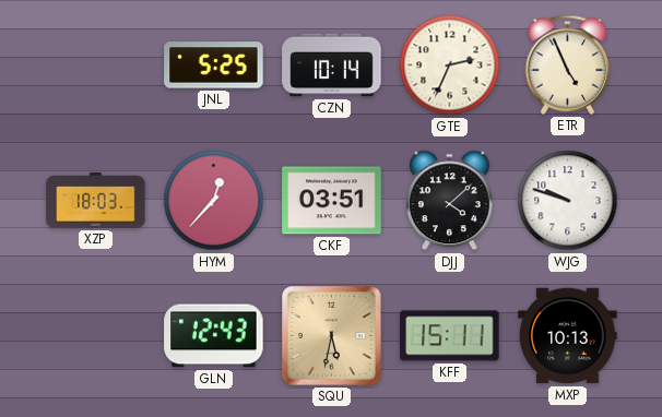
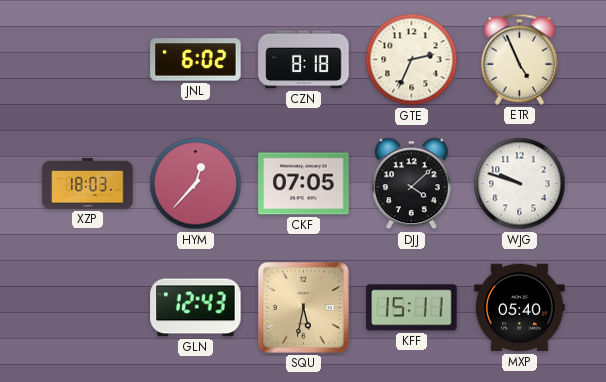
JNL: 5:25 -> 6:02 (196, 60)
CZN: 10:14 -> 8:18 (304, 60)
CKF: 03:51 -> 07:05 (304, 184)
MXP: 10:13 -> 05:40 (520, 308)
